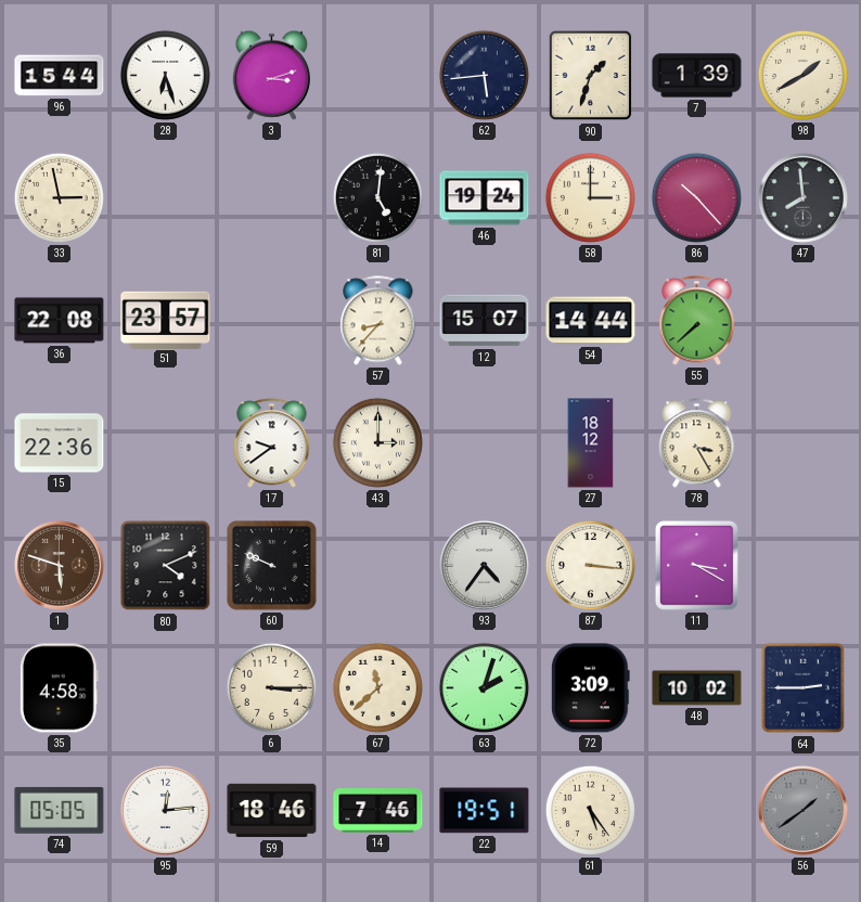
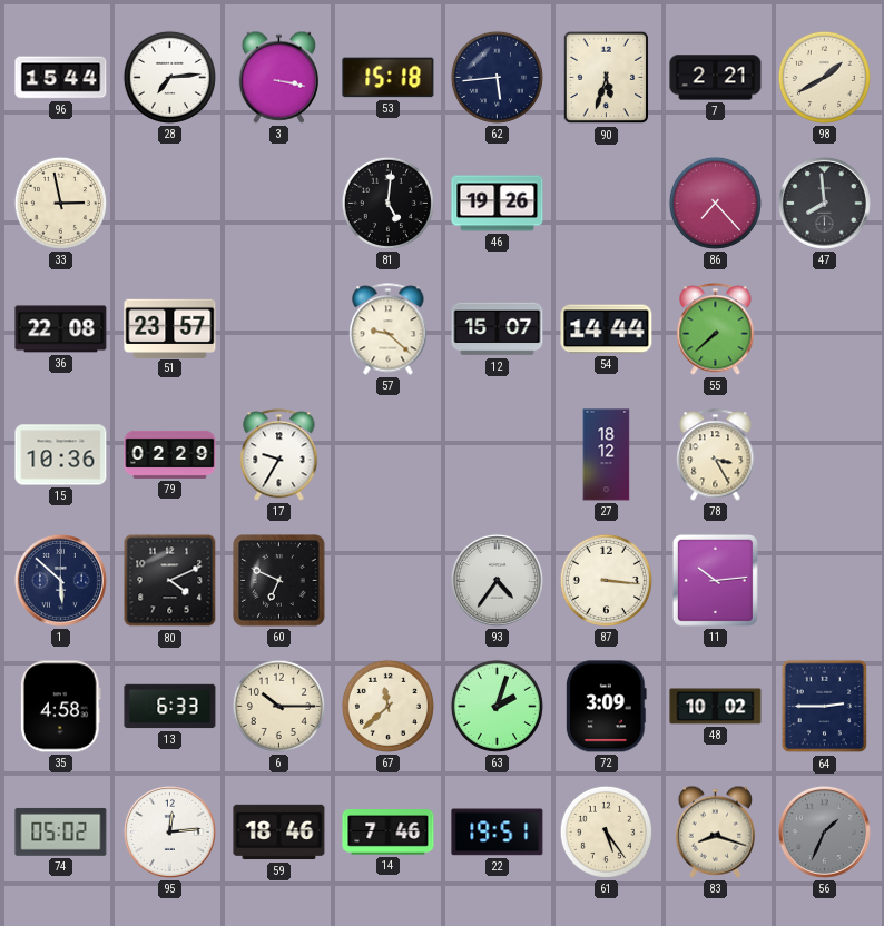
28: 6:27 -> 7:14 (169, 77)
3: 3:12 -> 3:17 (278, 77)
53: none -> 15:18 (389, 78)
90: 1:33 -> 5:33 (607, 78)
7: 1:39 -> 2:21 (716, 78)
46: 19:24 -> 19:26 (498, 204)
58: 3:00 -> none (590, 197)
86: 10:23 -> 7:23 (715, 203)
57: 8:37 -> 9:22 (389, 329)
15: 22:36 -> 10:36 (61, 455)
79: none -> 02:29 (170, 454)
17: 9:39 -> 9:35 (279, 455)
43: 3:00 -> none (377, 442)
1: 5:48 -> 5:52 (60, 580)
1 dial: brown -> navy (60, 580)
60: 9:49 -> 6:49 (279, 581)
11: 3:20 -> 10:14 (715, 580)
13: none -> 6:33 (170, 707)
6: 3:15 -> 10:15 (278, 706)
74: 05:05 -> 05:02 (61, 831)
83: none -> 8:18 (715, 831)
56: 1:39 -> 1:34 (824, 831)
